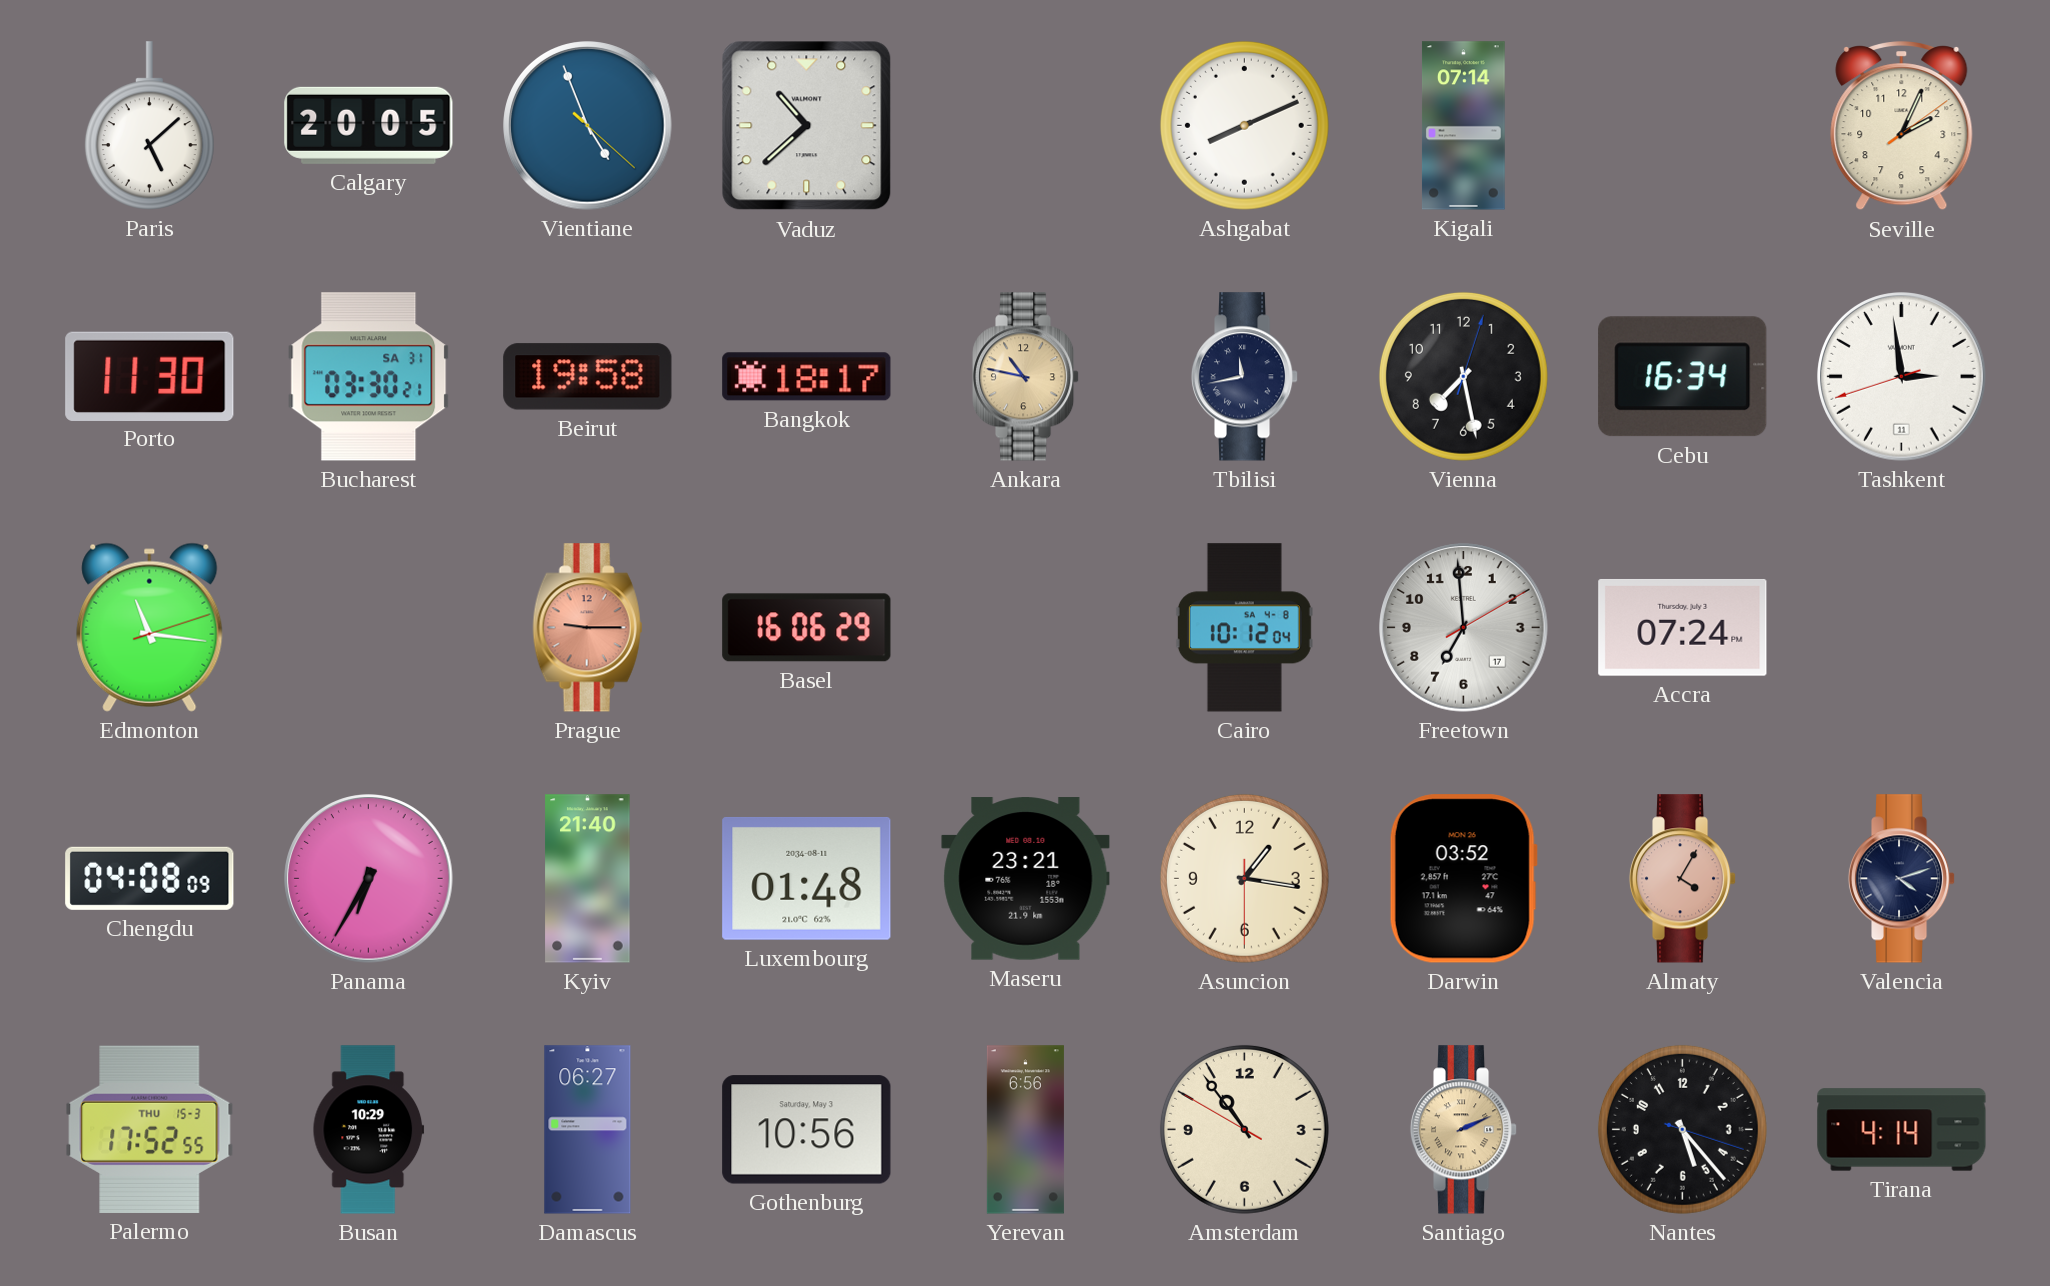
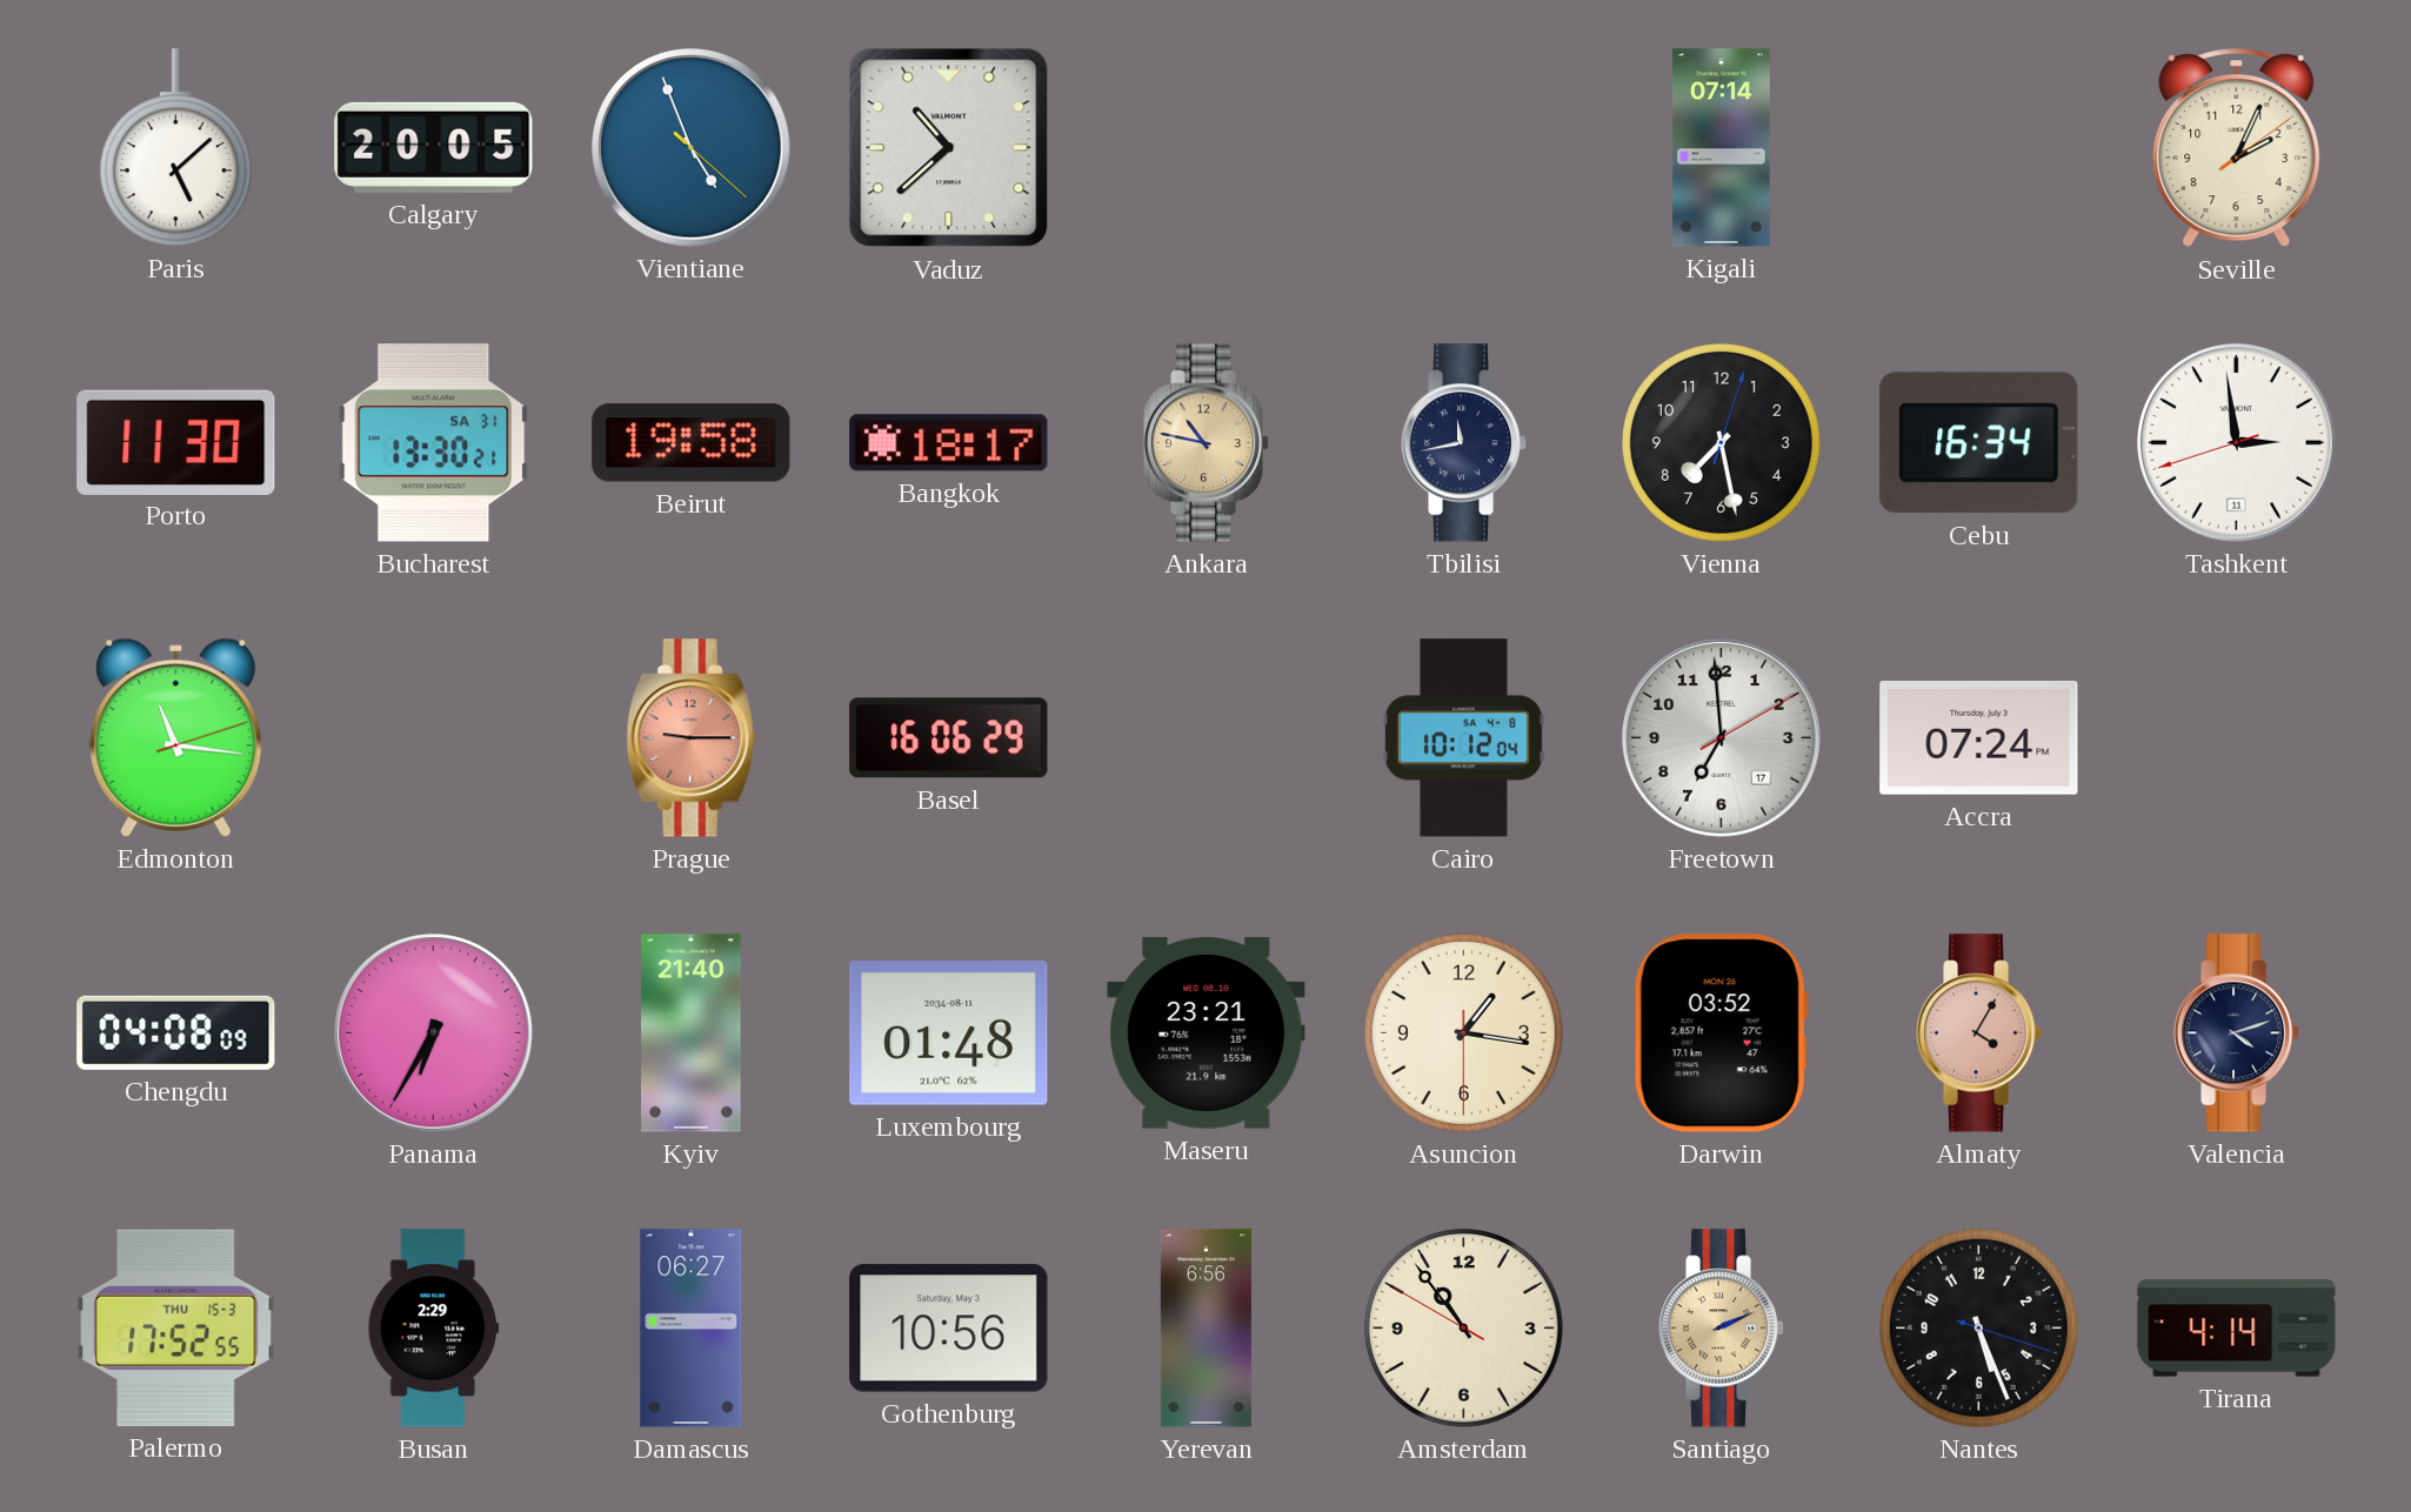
Ashgabat: 8:11 -> none (1244, 125)
Bucharest: 03:30 -> 13:30 (434, 443)
Busan: 10:29 -> 2:29 (434, 1329)
Nantes: 5:23 -> 5:26 (1978, 1327)
